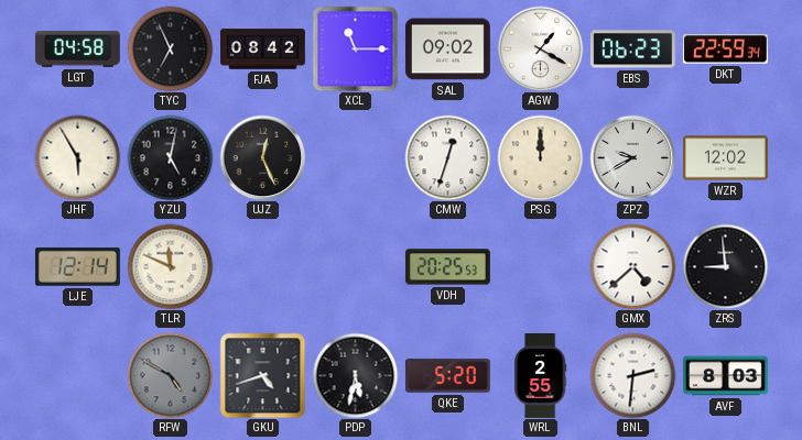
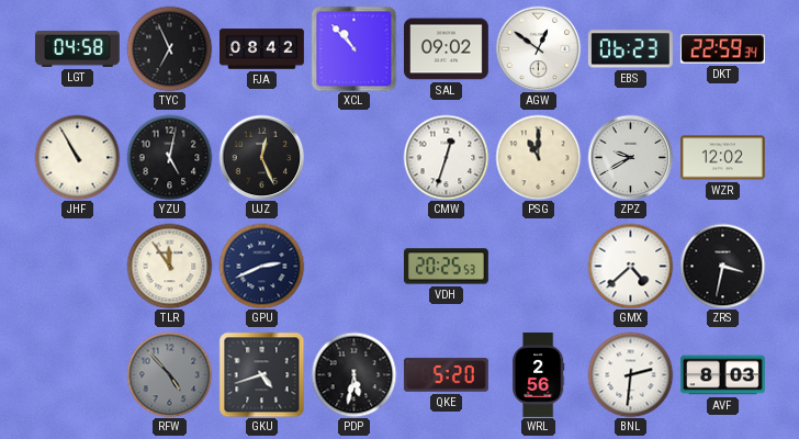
XCL: 11:15 -> 10:53 (353, 48)
AGW: 1:20 -> 12:51 (538, 48)
JHF: 5:55 -> 10:55 (77, 157)
PSG: 12:00 -> 11:00 (538, 157)
LJE: 12:14 -> none (77, 267)
TLR: 11:49 -> 11:54 (169, 266)
GPU: none -> 2:41 (261, 266)
ZRS: 8:59 -> 3:32 (722, 266)
RFW: 4:50 -> 4:53 (169, 374)
WRL: 2:55 -> 2:56 (538, 375)
